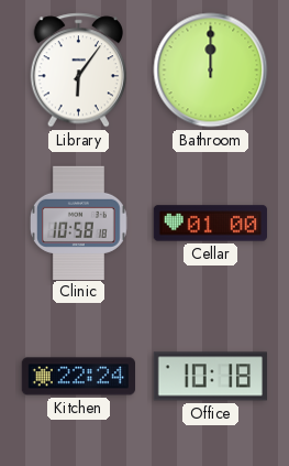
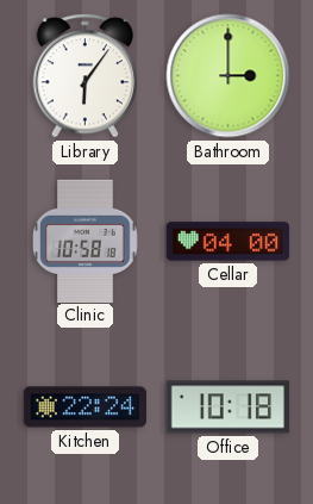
Bathroom: 12:00 -> 3:00 (229, 76)
Cellar: 01:00 -> 04:00 (227, 242)
